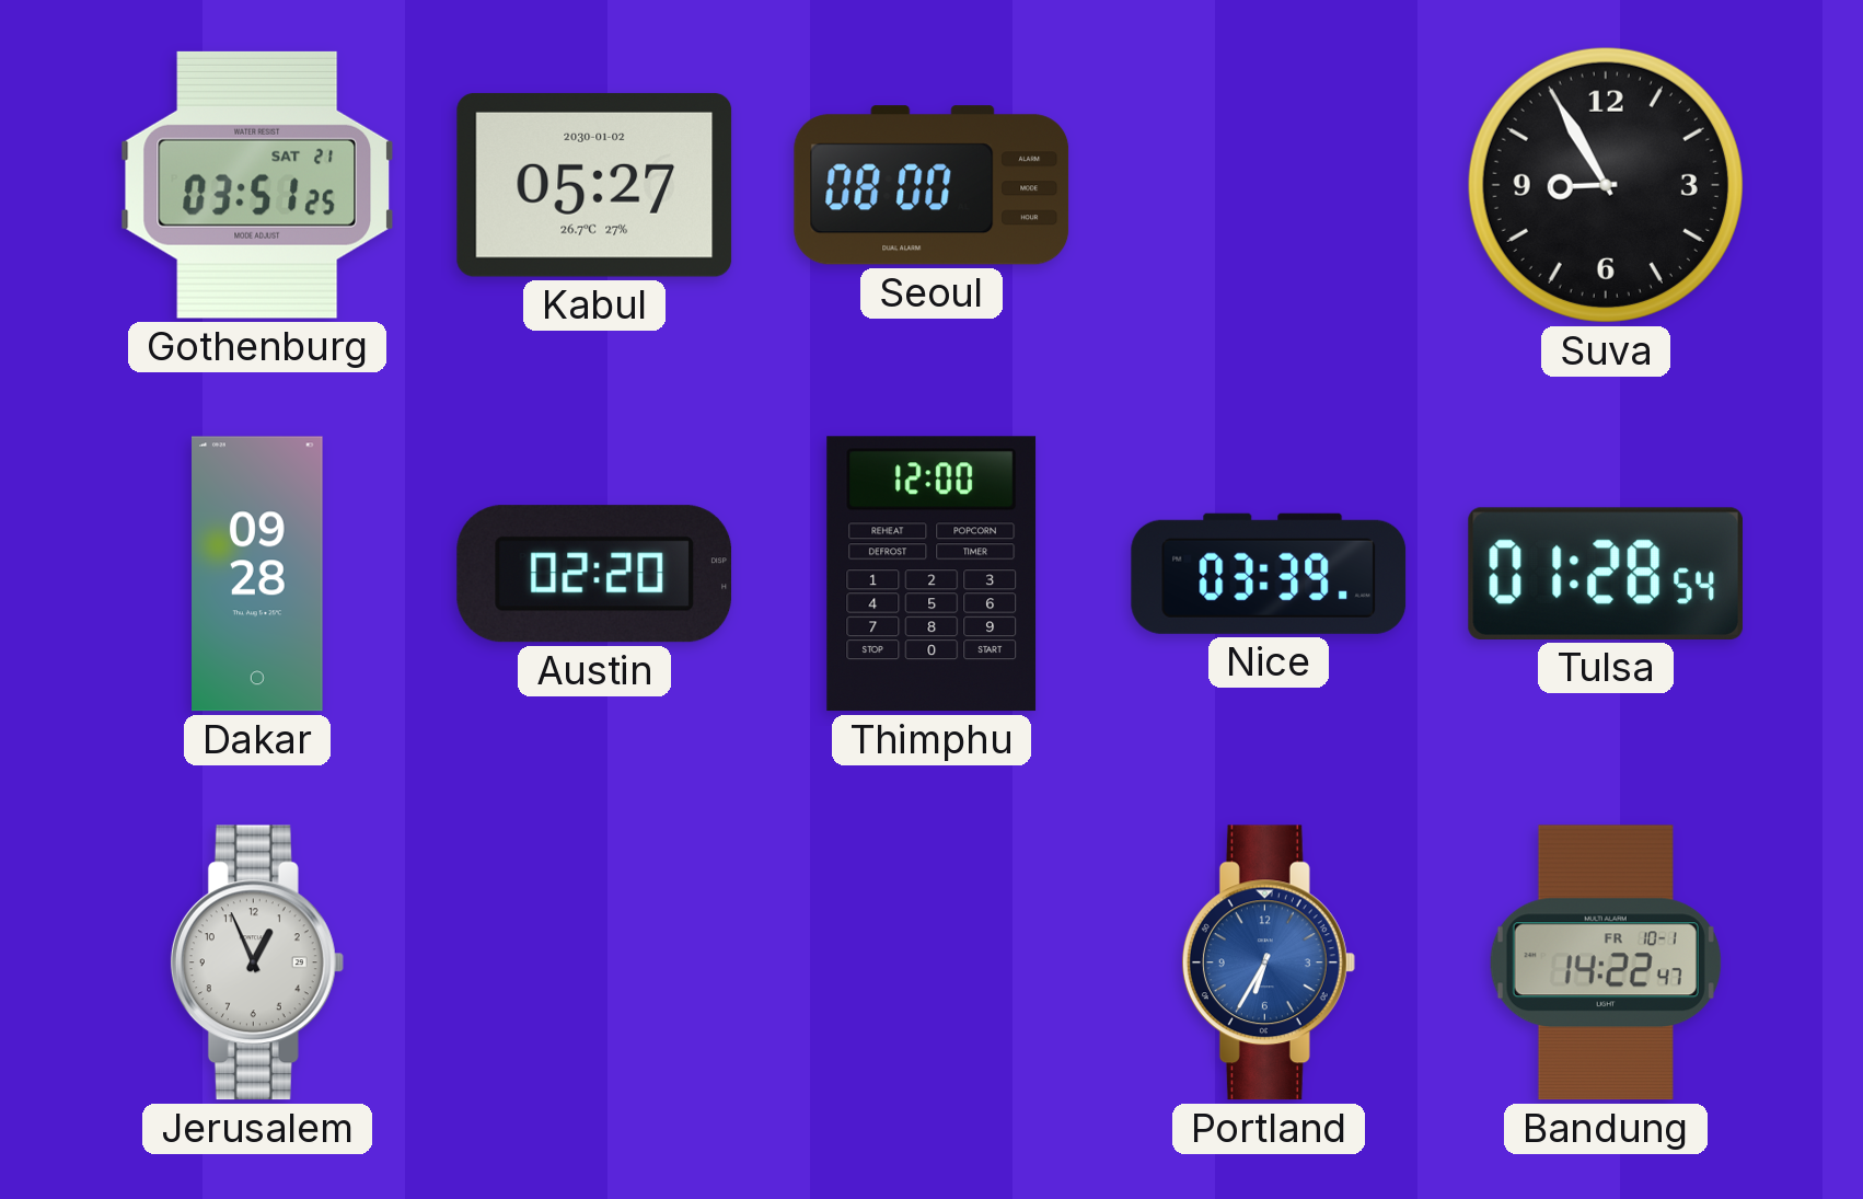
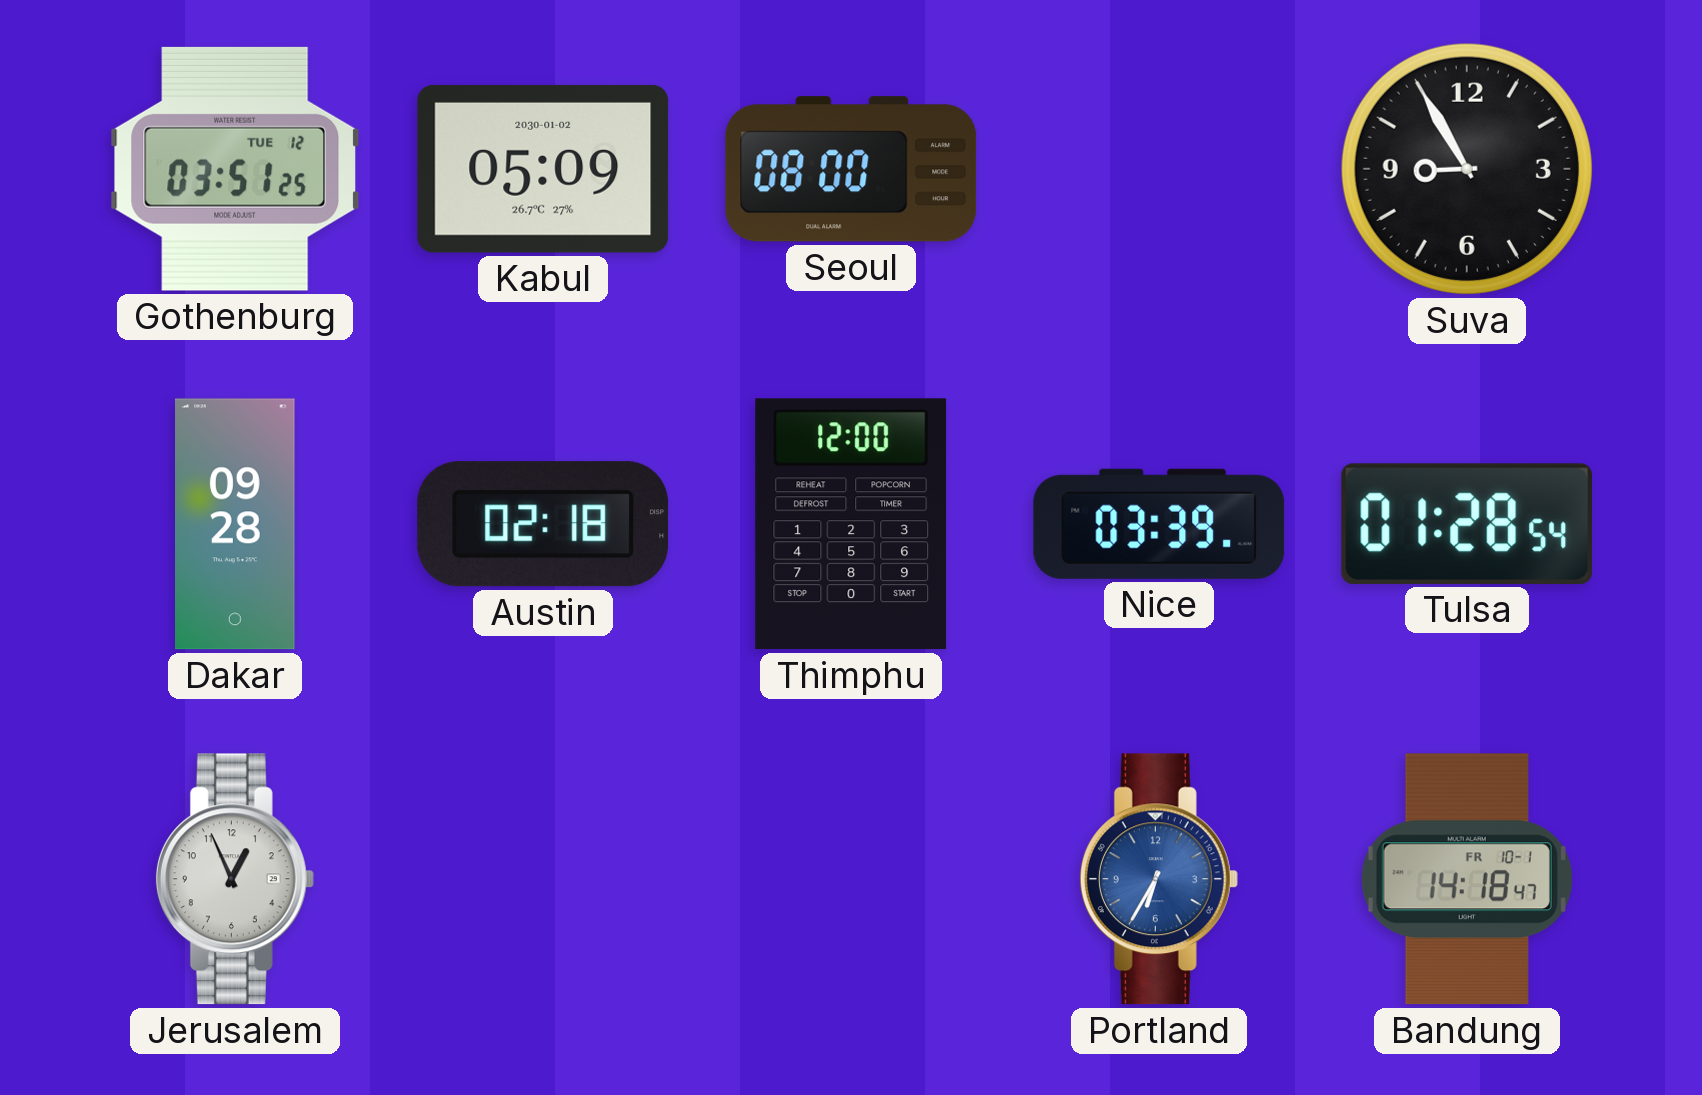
Gothenburg date: SAT 21 -> TUE 12 (235, 169)
Kabul: 05:27 -> 05:09 (543, 169)
Austin: 02:20 -> 02:18 (543, 524)
Bandung: 14:22 -> 14:18 (1467, 879)
